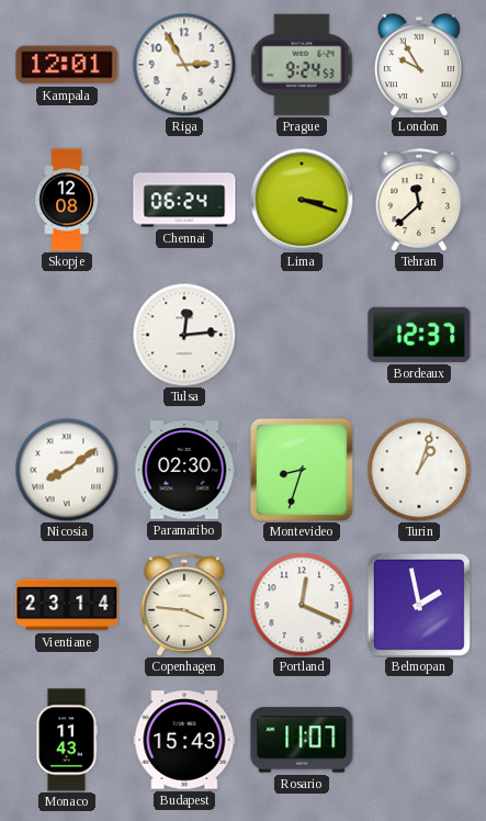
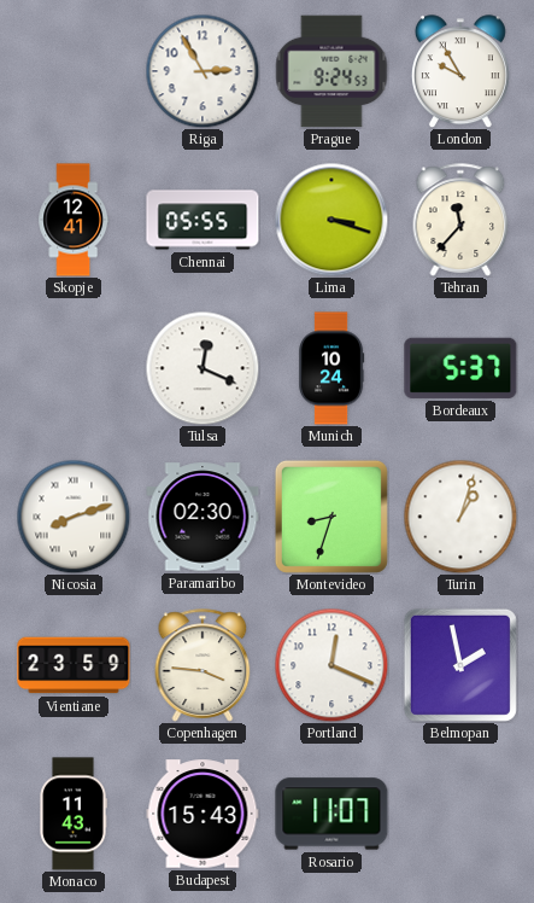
Kampala: 12:01 -> none (67, 65)
Skopje: 12:08 -> 12:41 (74, 220)
Chennai: 06:24 -> 05:55 (203, 220)
Tehran: 11:38 -> 11:37 (460, 220)
Tulsa: 12:14 -> 12:19 (203, 368)
Munich: none -> 10:24 (331, 368)
Bordeaux: 12:37 -> 5:37 (460, 368)
Nicosia: 8:09 -> 8:12 (74, 517)
Vientiane: 23:14 -> 23:59 (74, 665)
